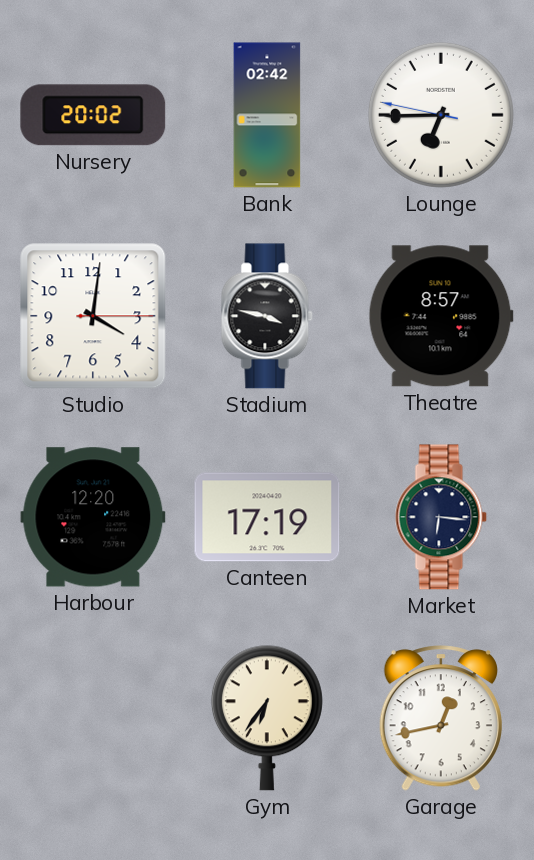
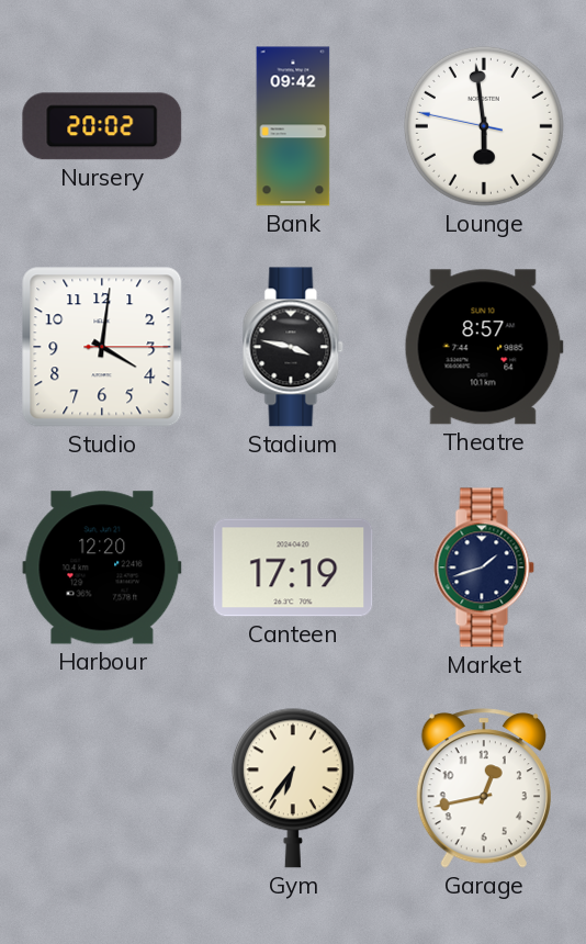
Bank: 02:42 -> 09:42 (293, 126)
Lounge: 6:44 -> 5:58 (484, 126)
Market: 6:16 -> 1:42 (484, 567)
